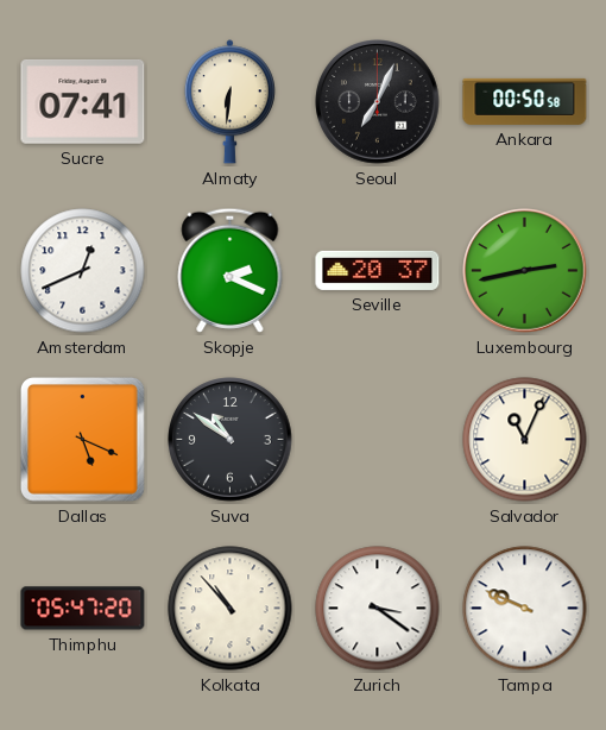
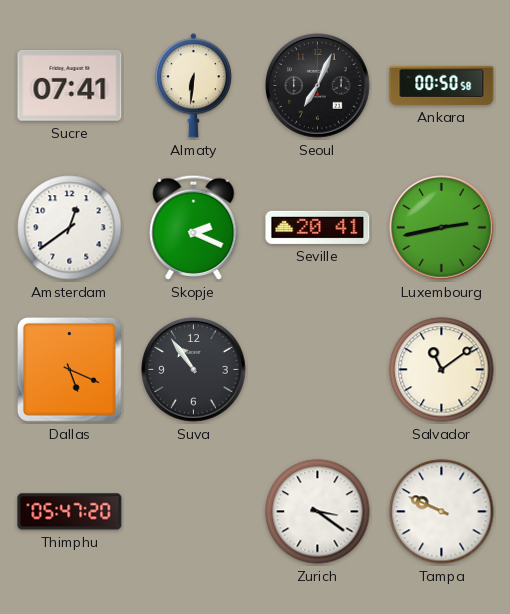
Amsterdam: 12:41 -> 12:39 (70, 228)
Seville: 20:37 -> 20:41 (318, 227)
Suva: 10:51 -> 10:54 (194, 370)
Salvador: 11:04 -> 11:09 (442, 370)
Kolkata: 10:53 -> none (231, 609)
